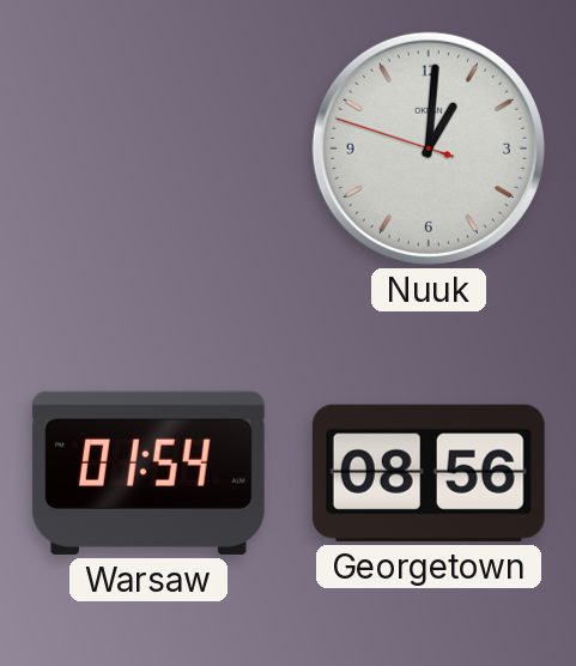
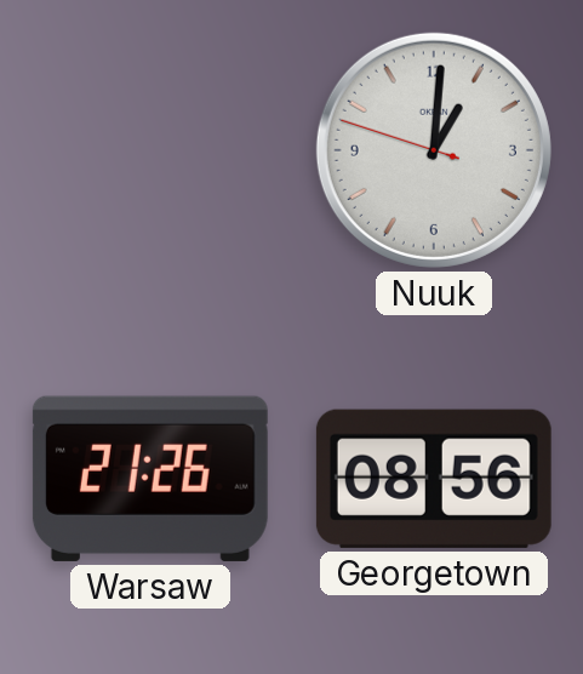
Warsaw: 01:54 -> 21:26 (150, 479)
